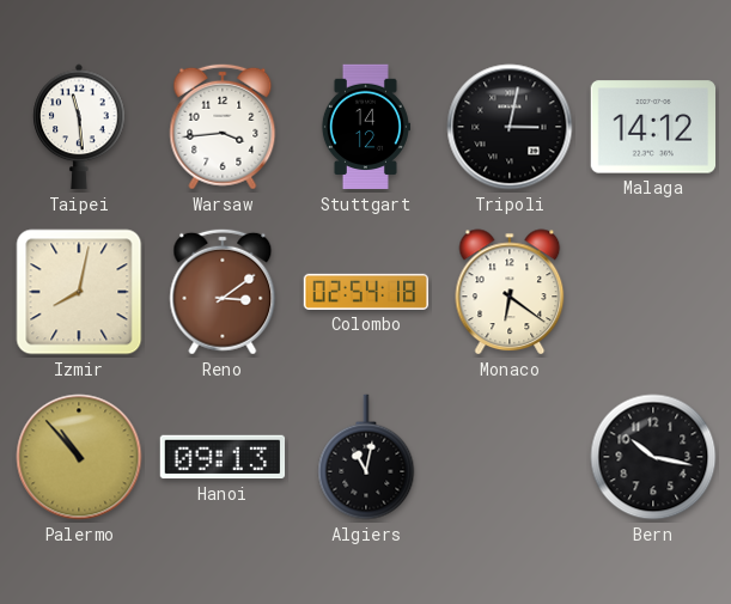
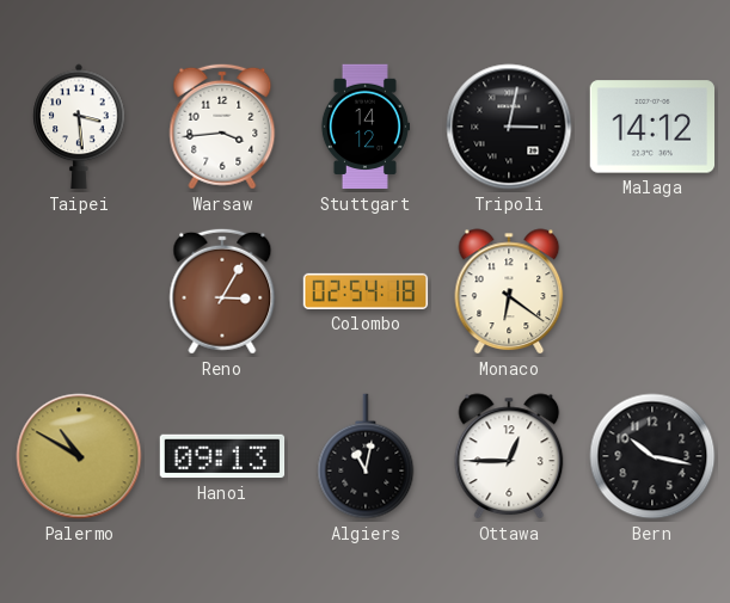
Taipei: 11:29 -> 3:29 (79, 127)
Izmir: 8:02 -> none (79, 292)
Reno: 3:09 -> 3:05 (222, 291)
Palermo: 10:53 -> 10:50 (79, 456)
Ottawa: none -> 12:45 (509, 456)
